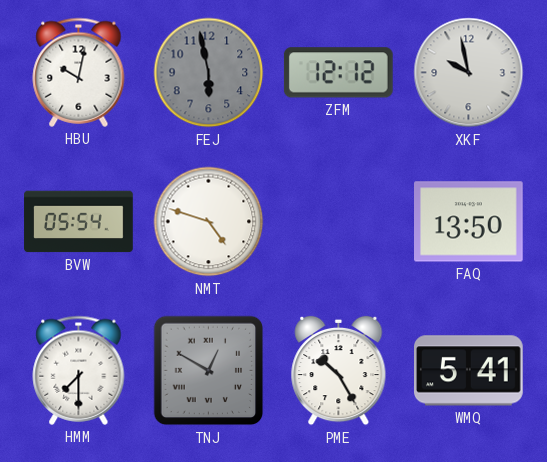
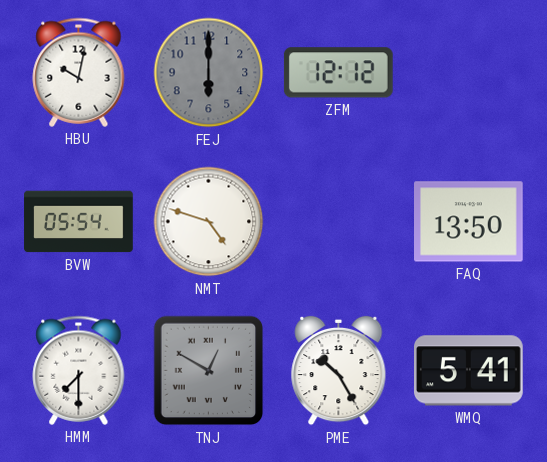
FEJ: 5:58 -> 6:00 (209, 73)
XKF: 9:58 -> none (469, 73)
